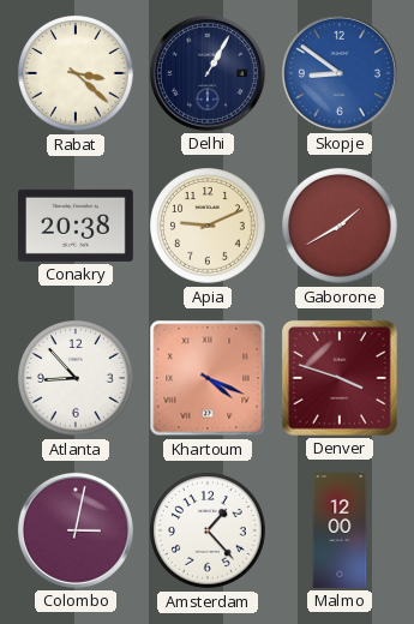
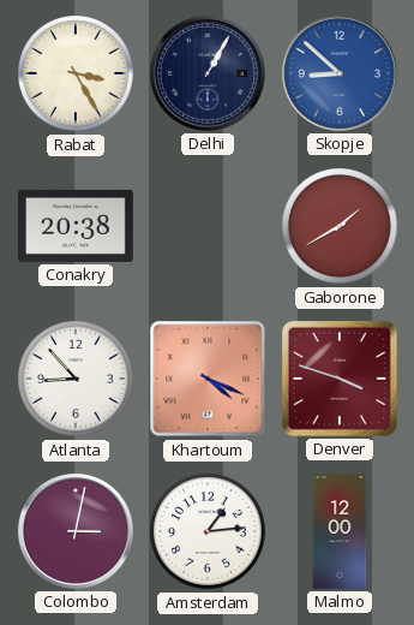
Rabat: 3:22 -> 3:25 (77, 75)
Skopje: 8:51 -> 8:52 (340, 73)
Apia: 9:11 -> none (209, 227)
Amsterdam: 1:23 -> 1:14 (209, 532)
